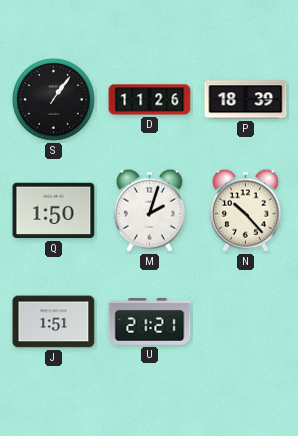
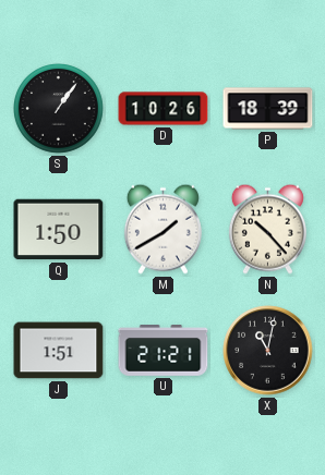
D: 11:26 -> 10:26 (164, 109)
M: 2:03 -> 1:40 (162, 229)
X: none -> 11:02 (268, 351)
